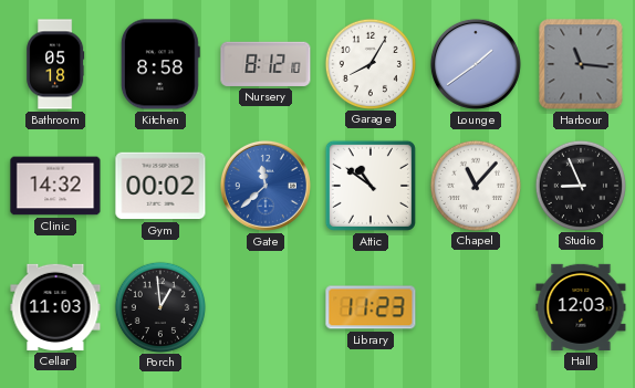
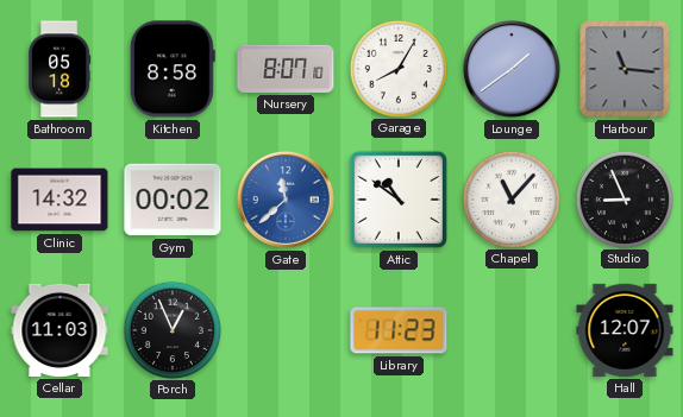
Nursery: 8:12 -> 8:07 (286, 69)
Porch: 12:59 -> 12:56 (171, 329)
Hall: 12:03 -> 12:07 (625, 330)
